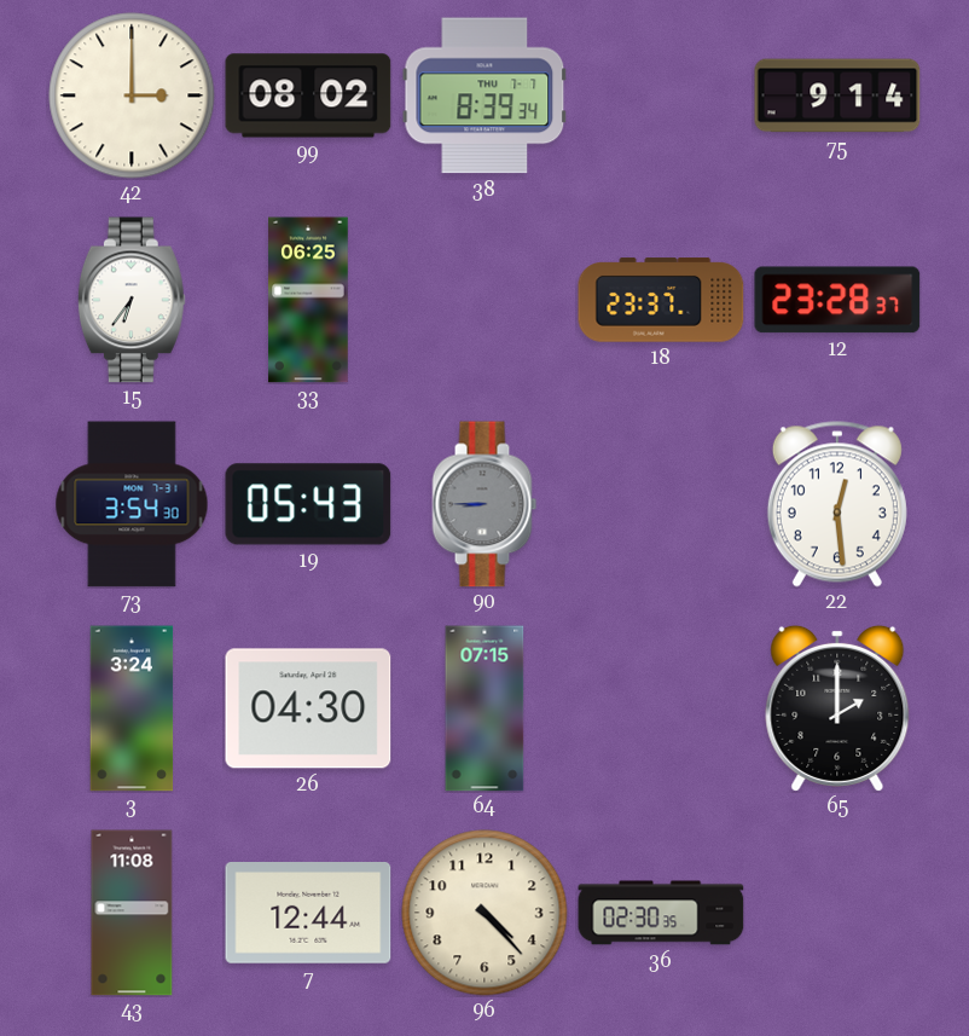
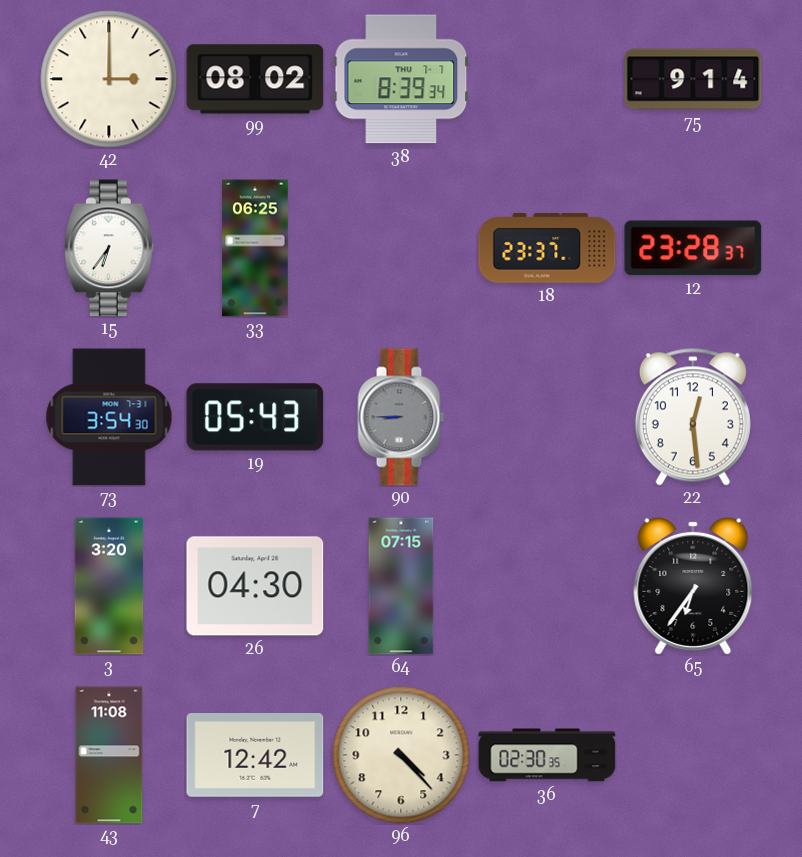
3: 3:24 -> 3:20 (109, 586)
65: 2:00 -> 6:36 (693, 586)
7: 12:44 -> 12:42 (255, 756)
